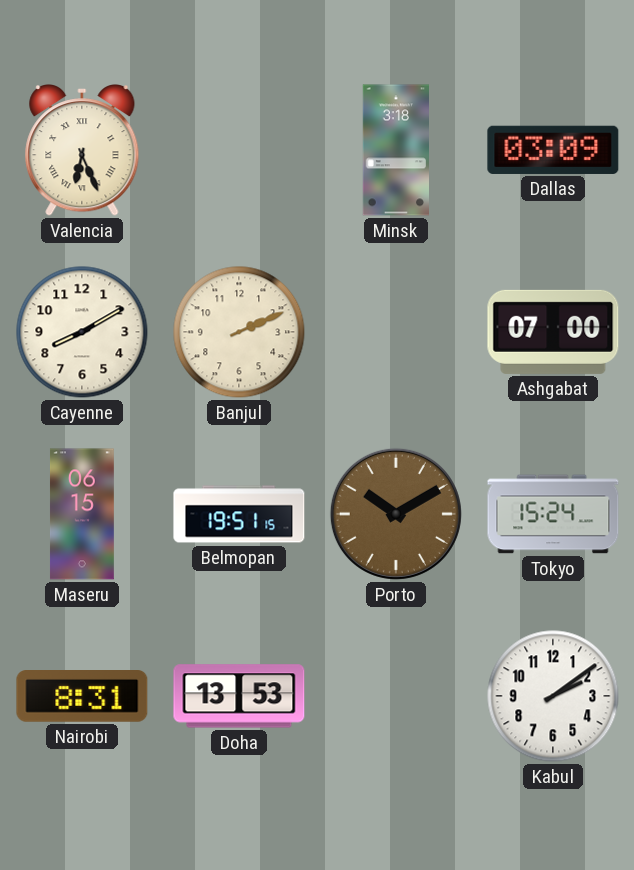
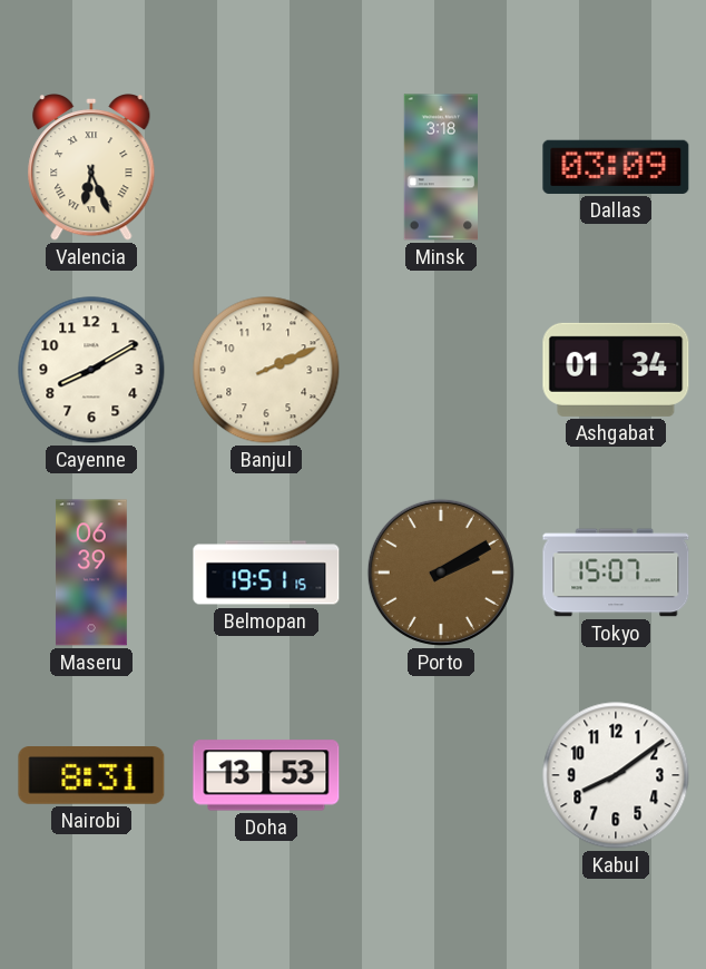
Ashgabat: 07:00 -> 01:34 (616, 370)
Maseru: 06:15 -> 06:39 (91, 572)
Porto: 10:10 -> 2:10 (441, 572)
Tokyo: 15:24 -> 15:07 (616, 572)
Kabul: 2:09 -> 8:09 (616, 775)
